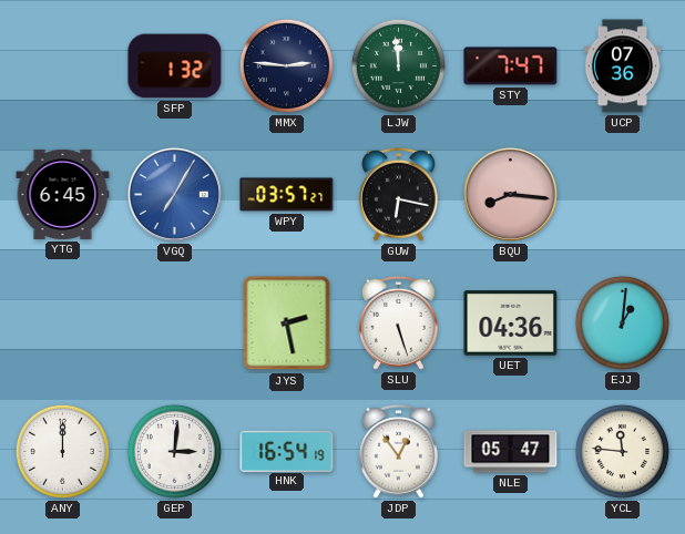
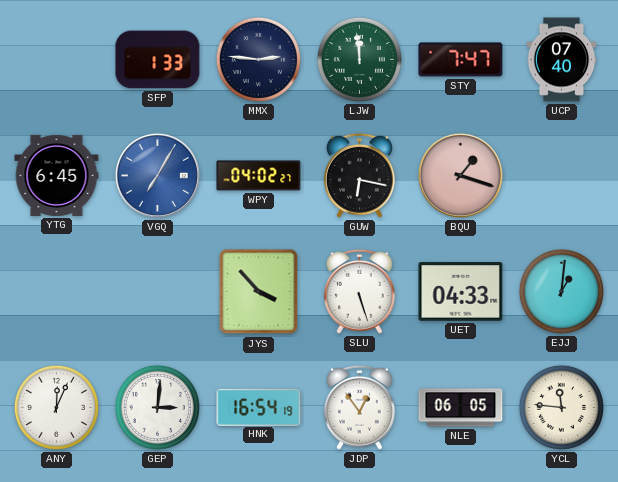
SFP: 1:32 -> 1:33 (158, 60)
UCP: 07:36 -> 07:40 (562, 60)
WPY: 03:57 -> 04:02 (259, 176)
BQU: 8:16 -> 1:18 (460, 175)
JYS: 2:28 -> 3:53 (259, 292)
UET: 04:36 -> 04:33 (461, 292)
ANY: 12:00 -> 12:04 (56, 407)
NLE: 05:47 -> 06:05 (461, 408)
